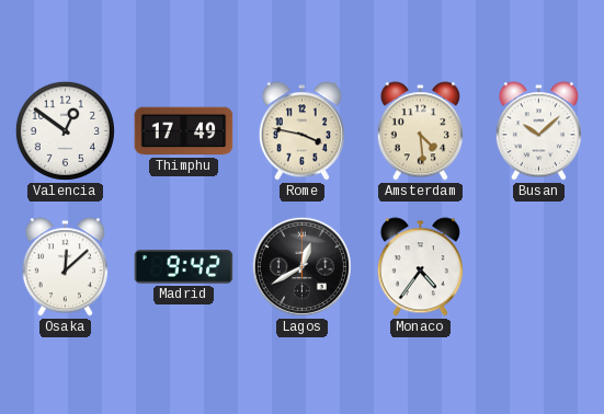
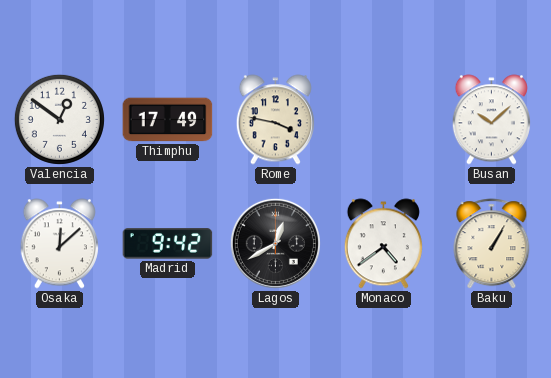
Amsterdam: 4:29 -> none (420, 131)
Monaco: 4:36 -> 4:39 (383, 244)
Baku: none -> 1:05 (492, 244)
